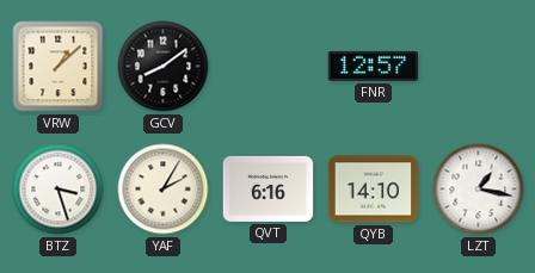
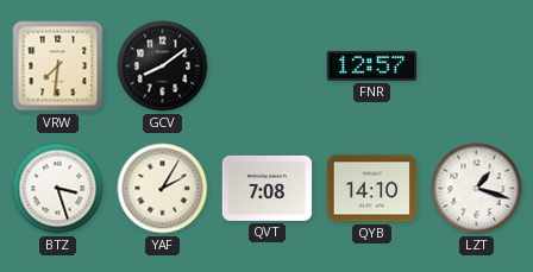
VRW: 1:08 -> 7:31 (58, 67)
QVT: 6:16 -> 7:08 (268, 188)
LZT: 1:17 -> 1:18 (477, 189)
